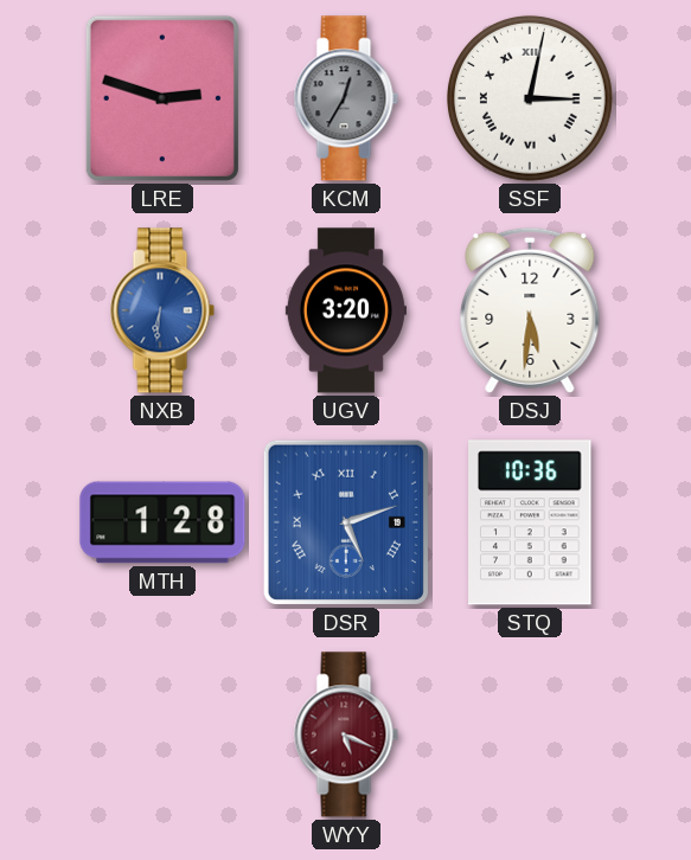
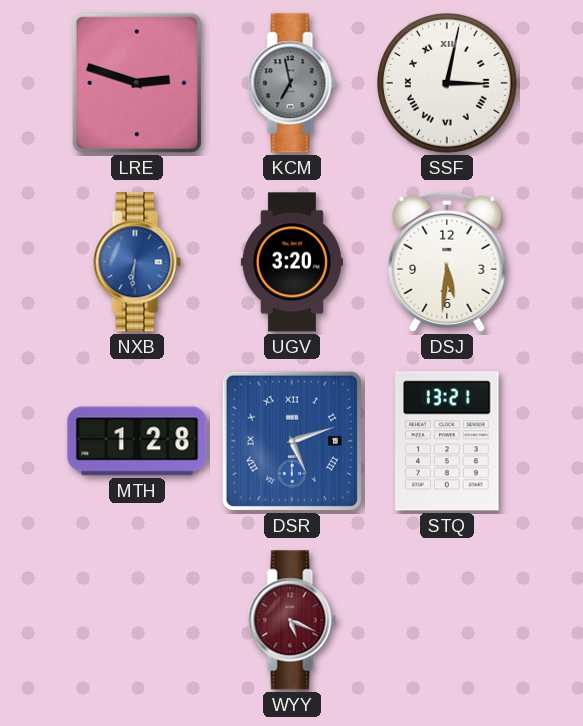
KCM: 12:35 -> 6:58 (292, 83)
STQ: 10:36 -> 13:21 (447, 441)
